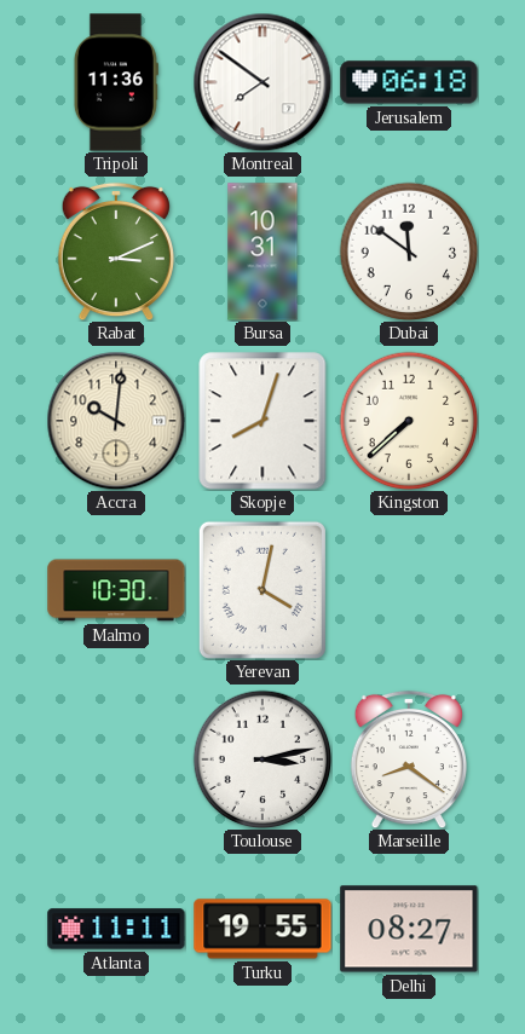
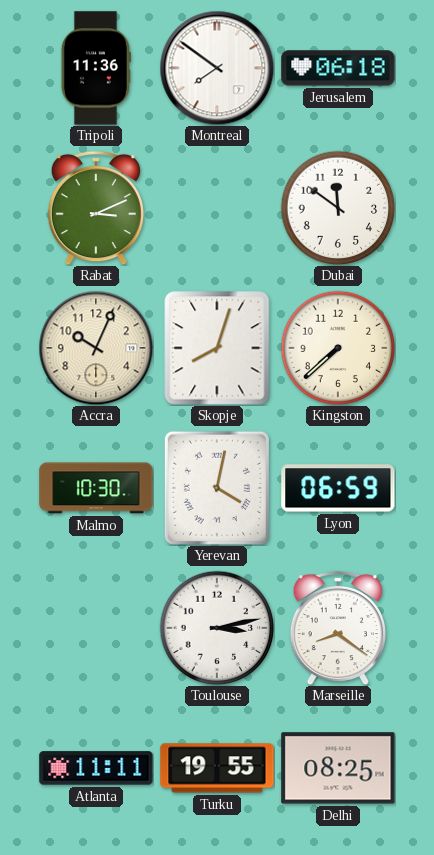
Bursa: 10:31 -> none (262, 252)
Accra: 10:01 -> 10:04 (96, 348)
Lyon: none -> 06:59 (338, 488)
Delhi: 08:27 -> 08:25 (338, 768)
